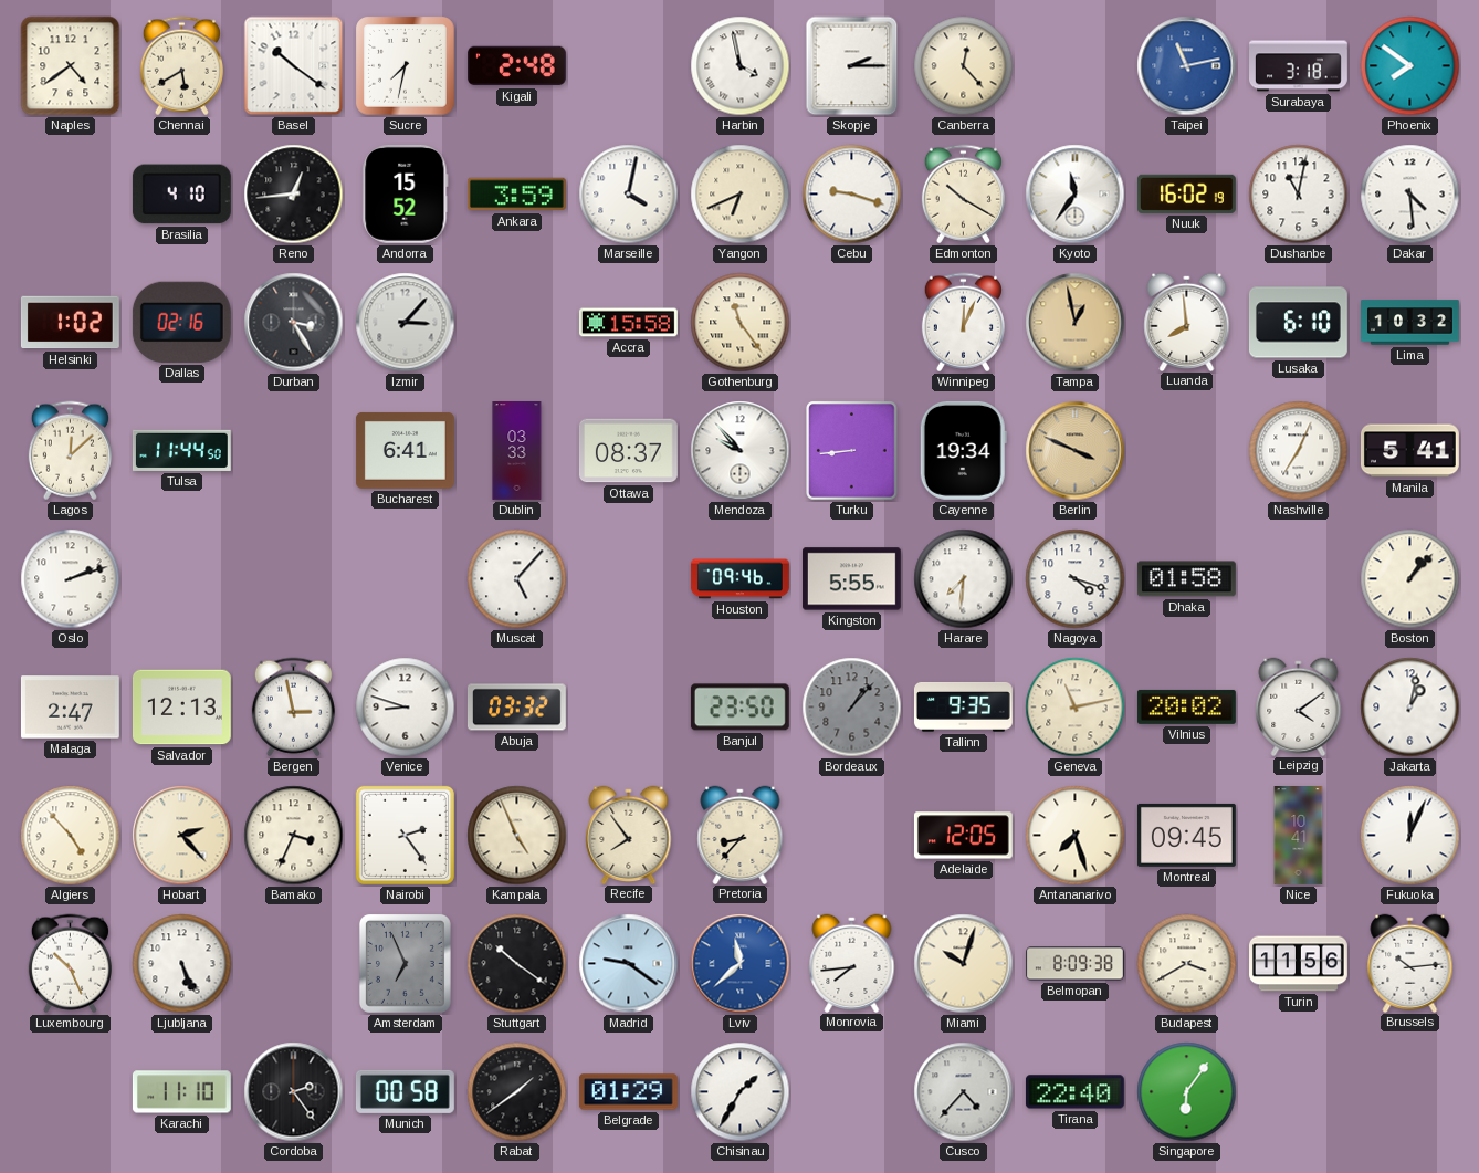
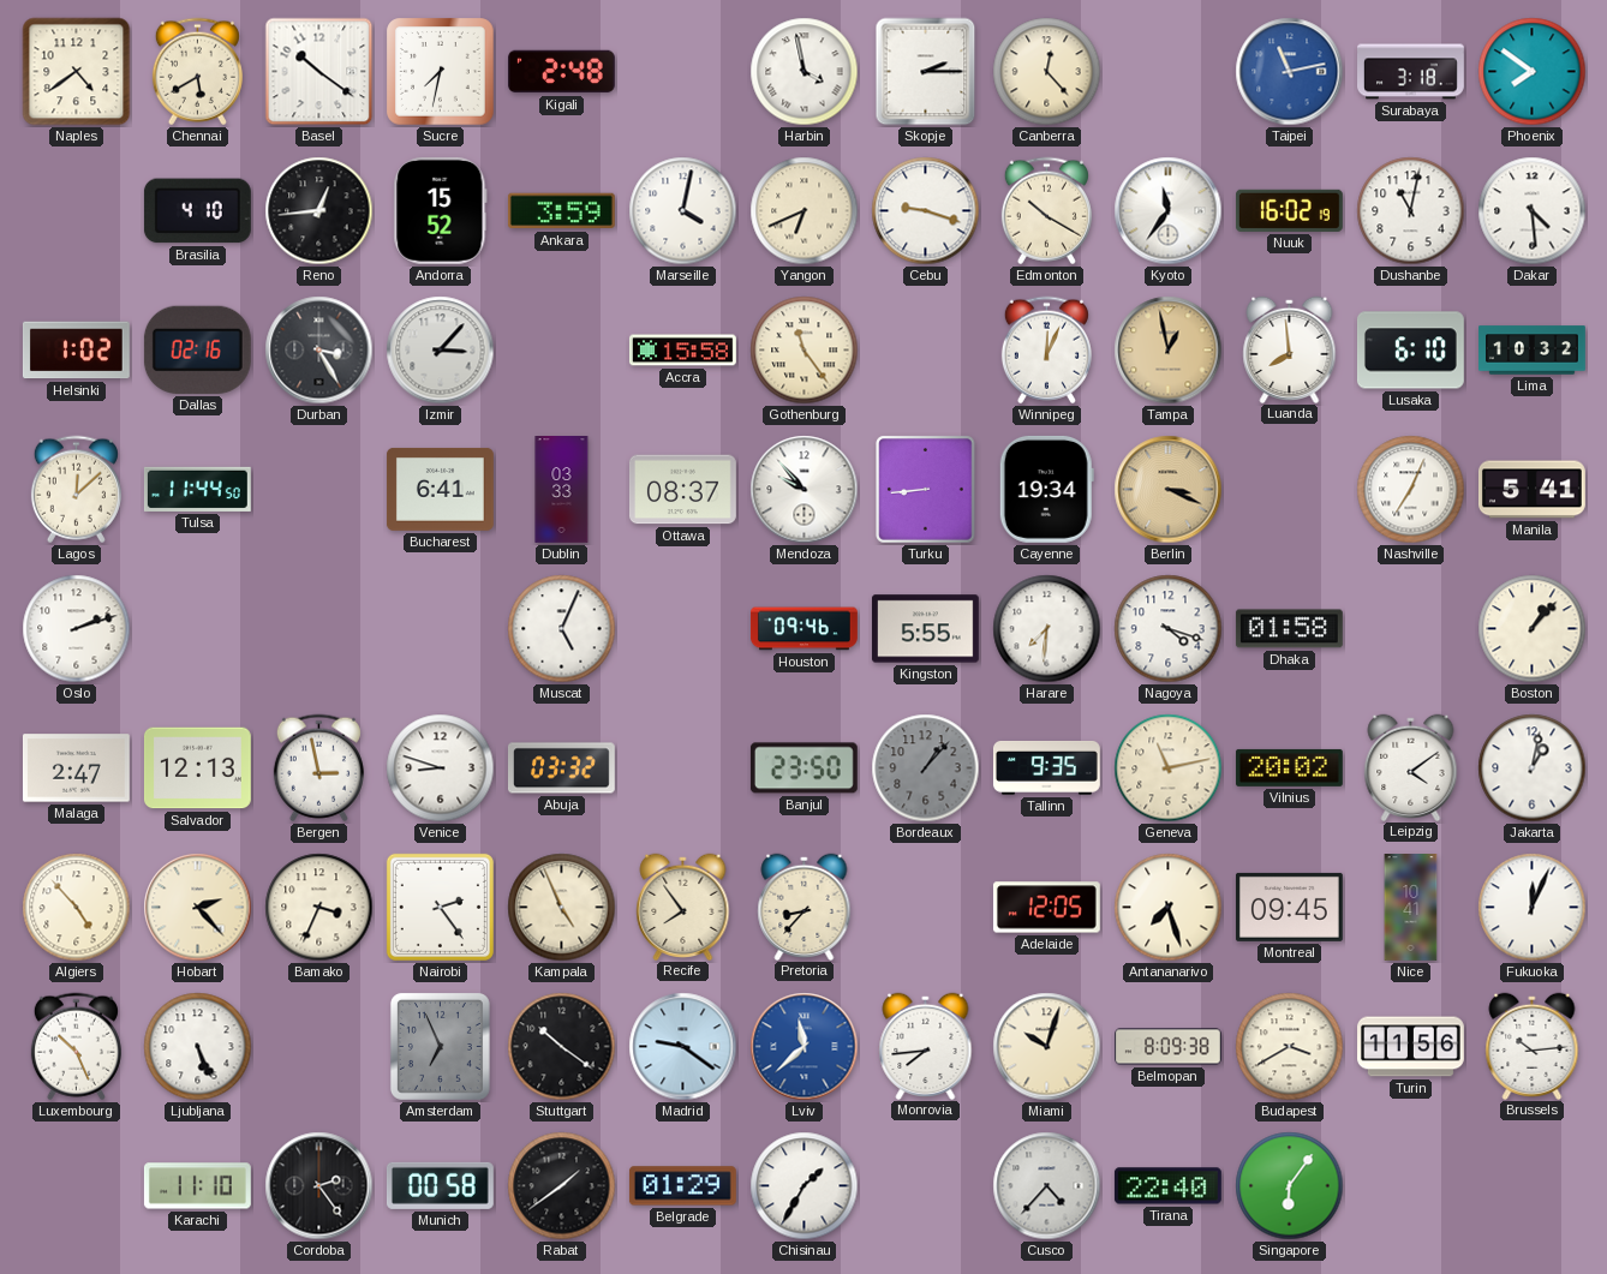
Berlin: 3:49 -> 3:19 (1169, 490)
Muscat: 5:07 -> 5:04 (562, 629)
